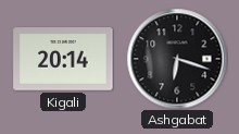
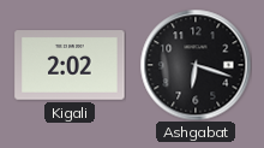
Kigali: 20:14 -> 2:02 (70, 66)
